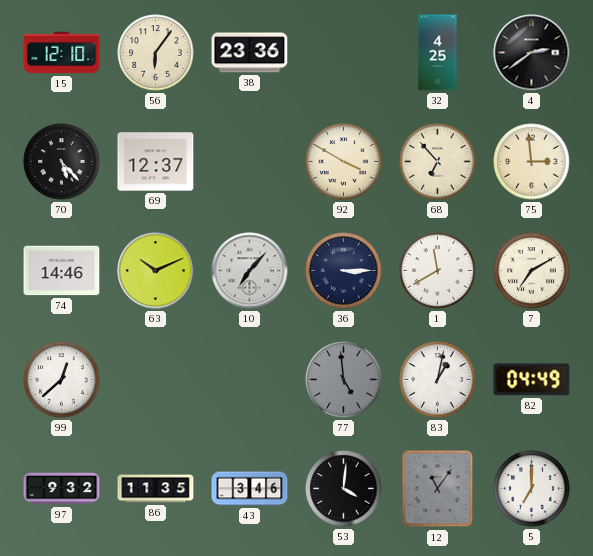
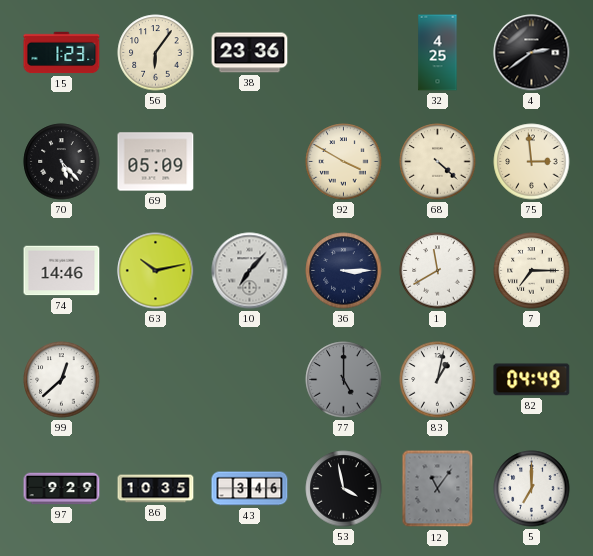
15: 12:10 -> 1:23 (62, 53)
69: 12:37 -> 05:09 (156, 162)
68: 6:53 -> 4:22 (438, 162)
63: 10:11 -> 10:13 (156, 271)
7: 7:10 -> 7:15 (532, 271)
77: 4:59 -> 5:00 (344, 380)
97: 9:32 -> 9:29 (62, 489)
86: 11:35 -> 10:35 (156, 489)
53: 4:01 -> 3:58 (344, 489)
